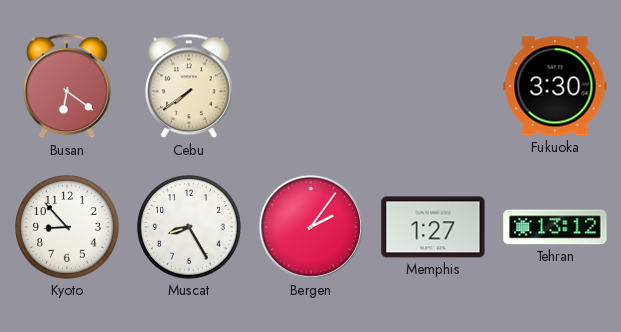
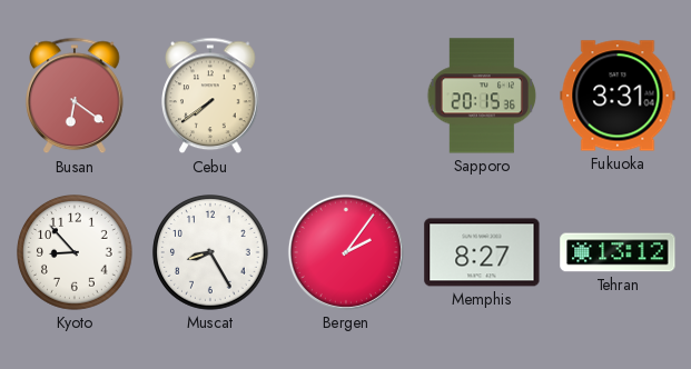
Sapporo: none -> 20:15 (482, 96)
Fukuoka: 3:30 -> 3:31 (618, 96)
Memphis: 1:27 -> 8:27 (482, 252)
